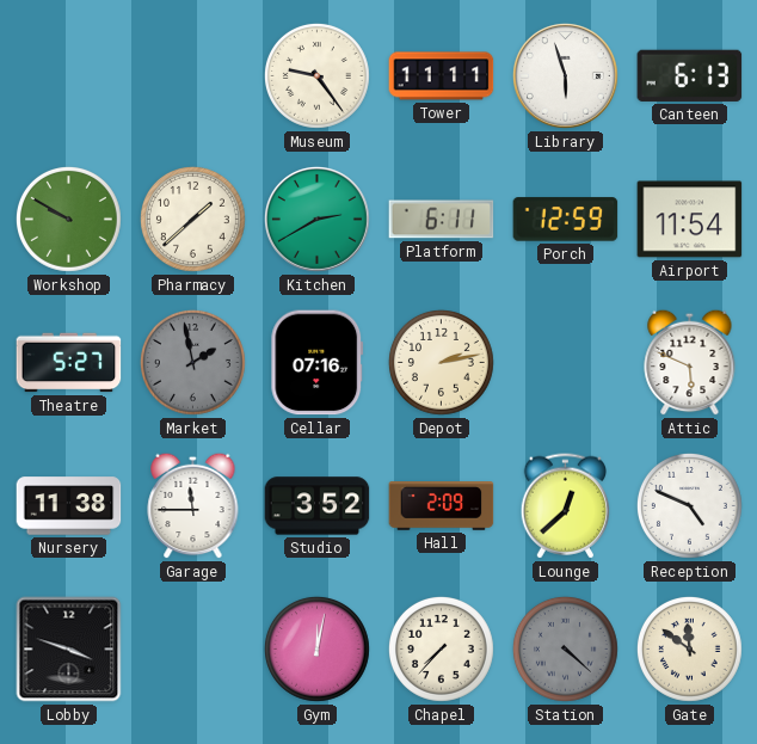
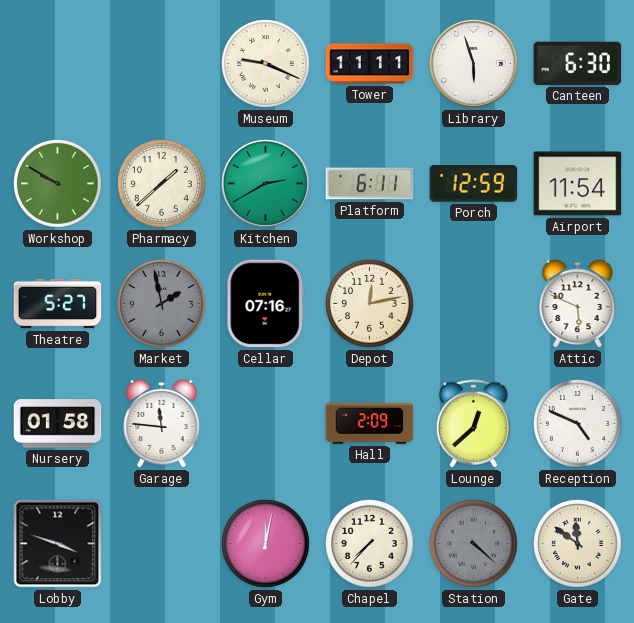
Museum: 9:24 -> 9:19 (265, 63)
Canteen: 6:13 -> 6:30 (578, 63)
Depot: 2:13 -> 12:13 (369, 303)
Nursery: 11:38 -> 01:58 (58, 424)
Garage: 11:45 -> 11:46 (162, 423)
Studio: 3:52 -> none (318, 506)
